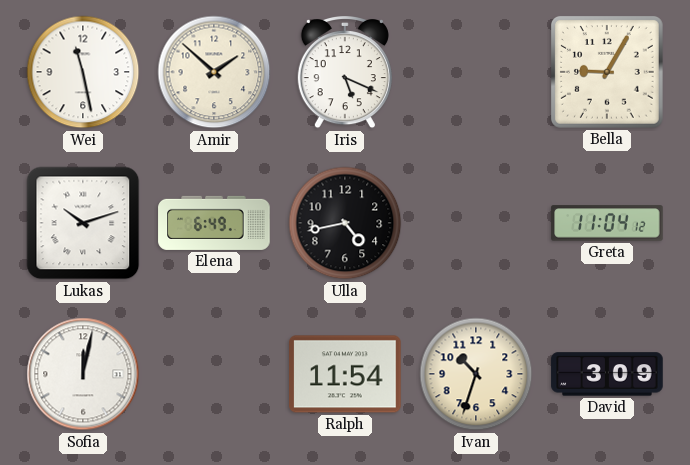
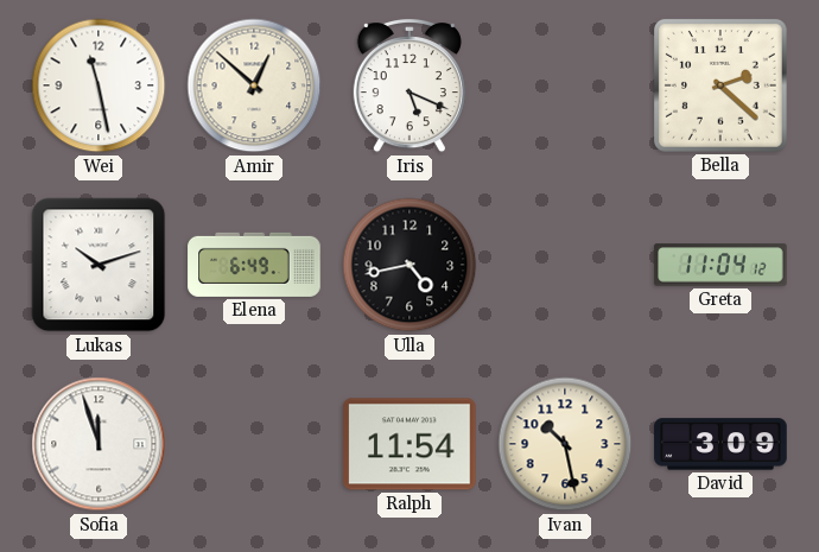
Amir: 1:52 -> 12:52 (254, 85)
Bella: 9:05 -> 2:22 (720, 85)
Sofia: 12:02 -> 11:57 (99, 444)
Ivan: 10:33 -> 10:28 (565, 444)
